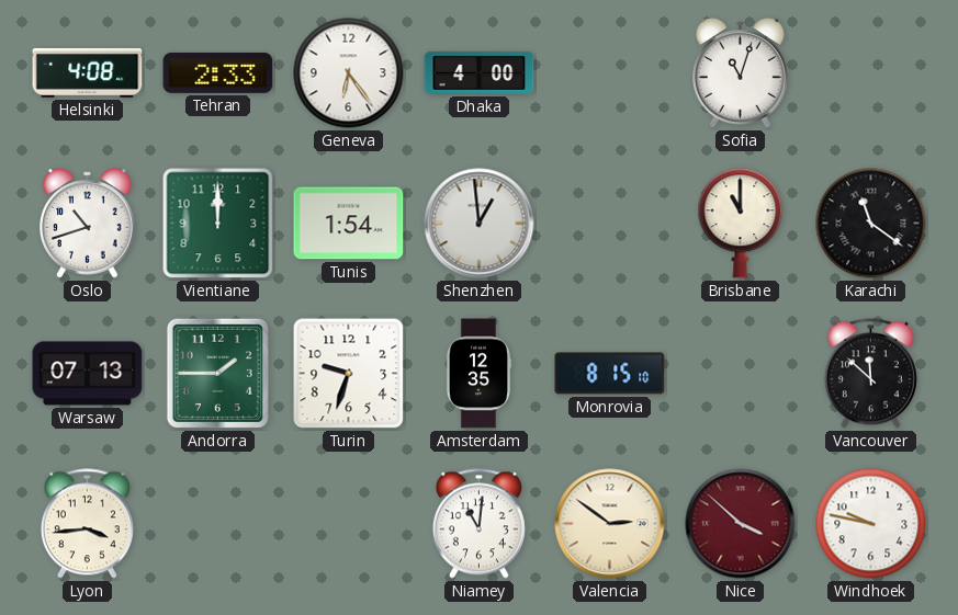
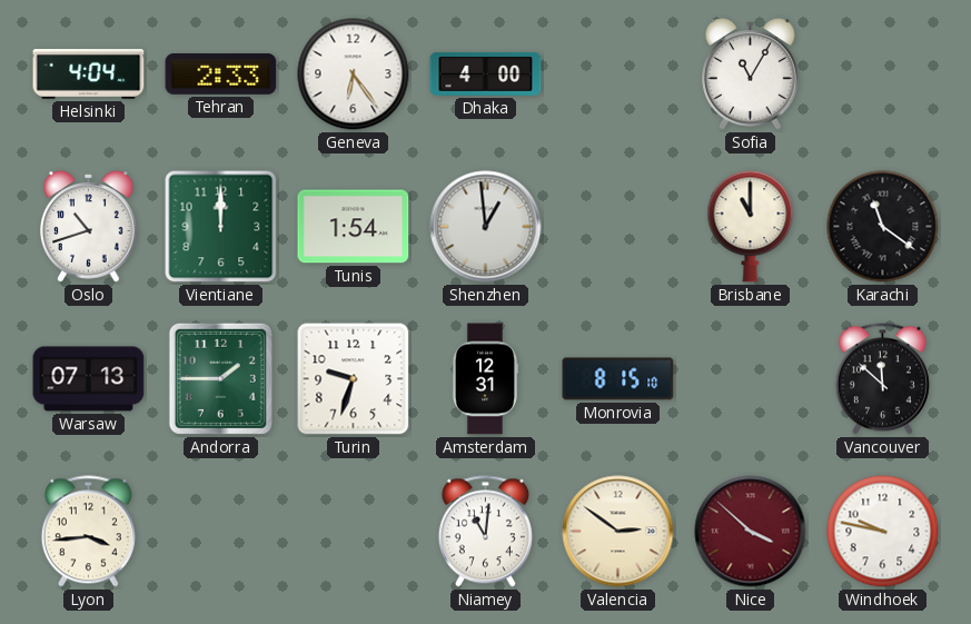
Helsinki: 4:08 -> 4:04 (89, 73)
Sofia: 11:03 -> 11:05 (751, 75)
Amsterdam: 12:35 -> 12:31 (485, 379)
